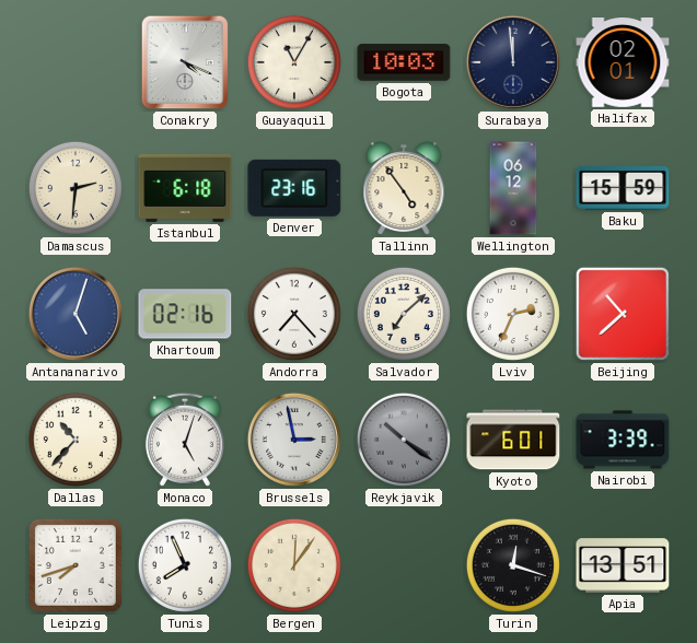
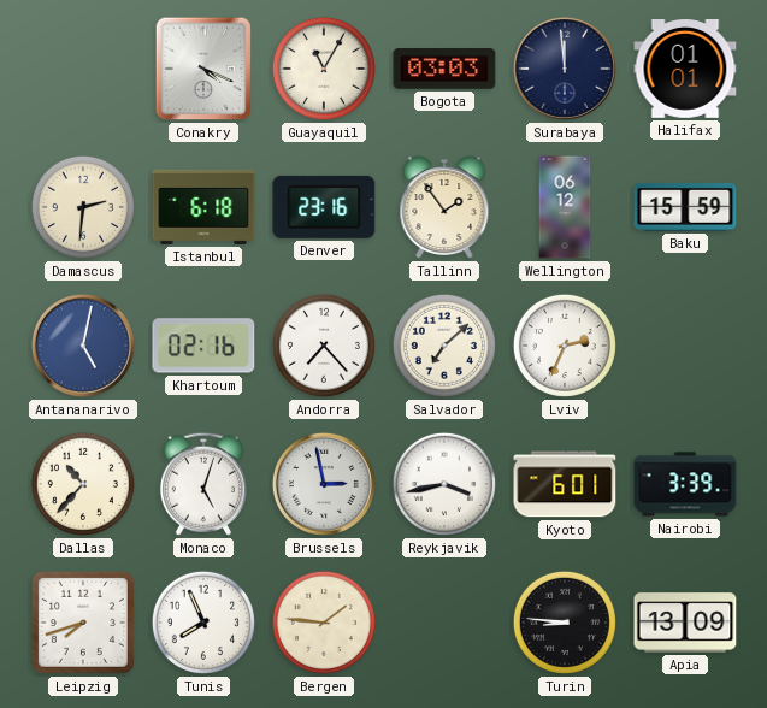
Bogota: 10:03 -> 03:03 (444, 69)
Halifax: 02:01 -> 01:01 (685, 70)
Tallinn: 4:54 -> 1:54 (444, 208)
Antananarivo: 5:03 -> 5:02 (83, 346)
Beijing: 10:38 -> none (623, 314)
Reykjavik: 10:21 -> 3:43 (444, 484)
Reykjavik dial: grey -> white (444, 484)
Bergen: 12:06 -> 1:46 (324, 623)
Turin: 12:18 -> 8:46 (565, 623)
Apia: 13:51 -> 13:09 (685, 623)
